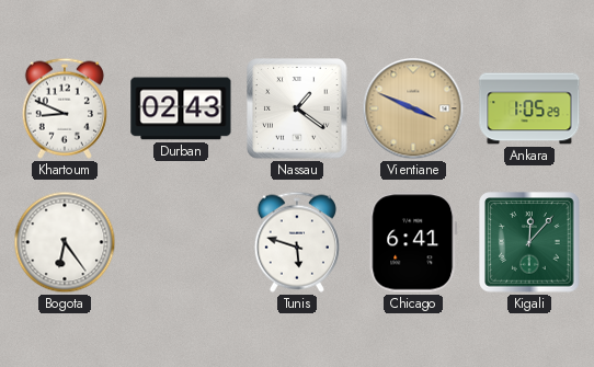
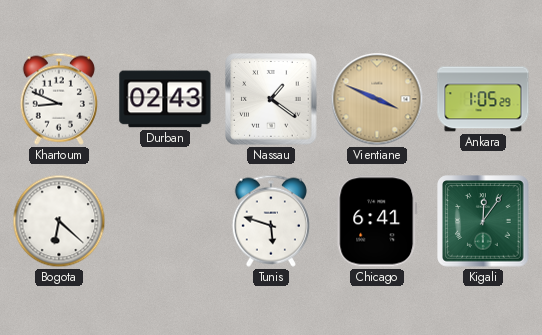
Bogota: 6:24 -> 6:22 (59, 221)
Kigali: 12:07 -> 12:06 (483, 221)
